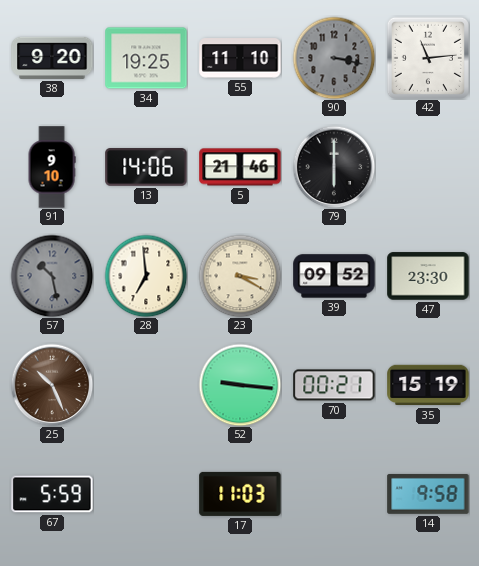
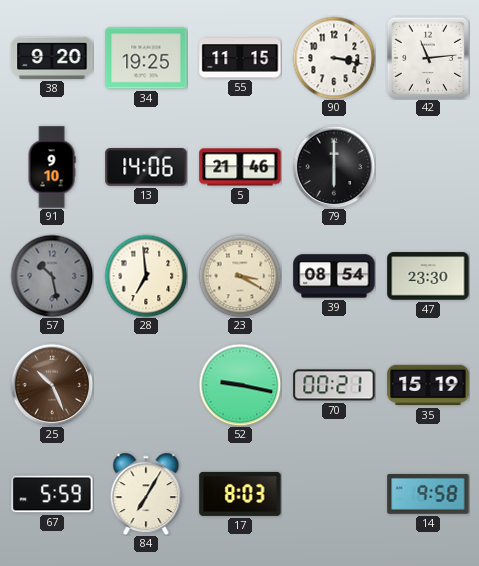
55: 11:10 -> 11:15 (240, 58)
90 dial: grey -> white (334, 58)
39: 09:52 -> 08:54 (334, 276)
52: 9:16 -> 9:17 (240, 385)
84: none -> 7:05 (146, 494)
17: 11:03 -> 8:03 (240, 494)
